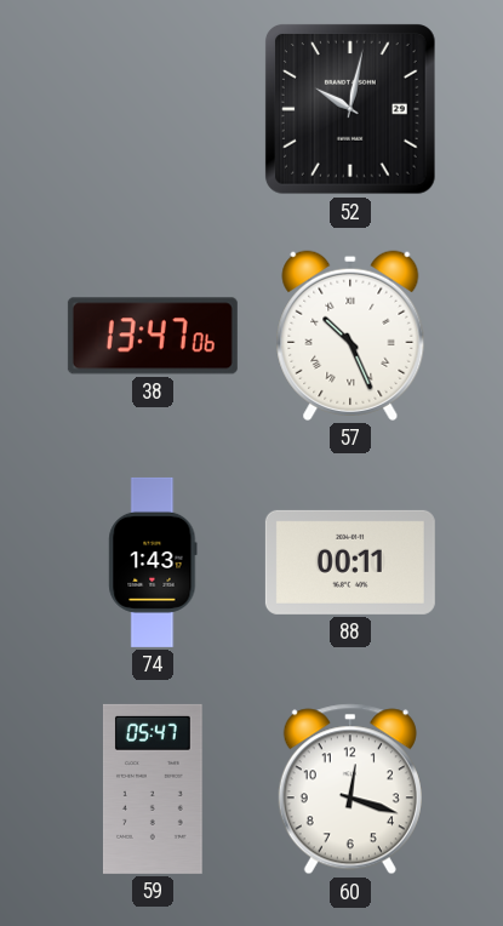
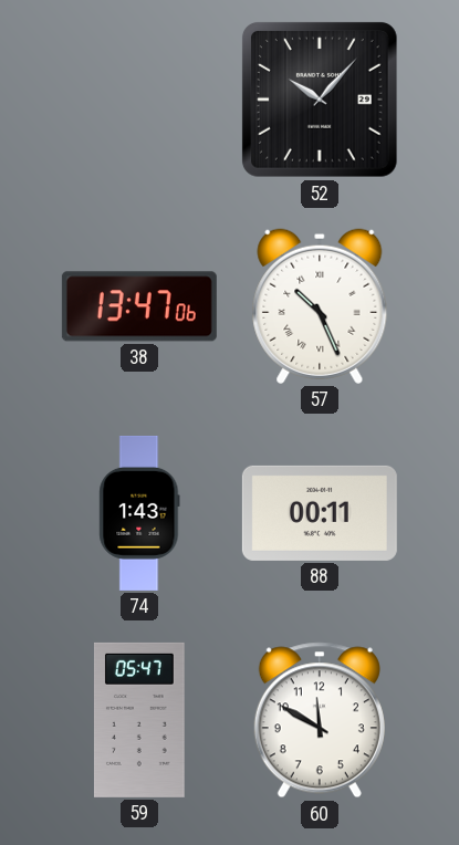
52: 10:02 -> 10:07 (321, 101)
60: 12:18 -> 11:50 (320, 720)
